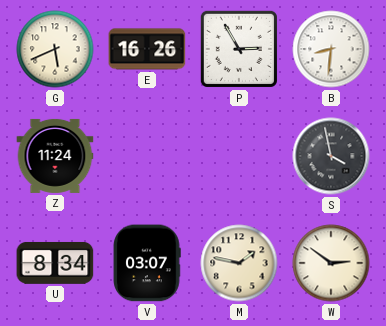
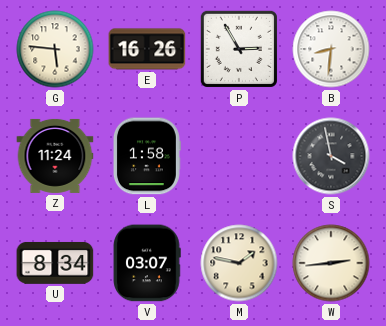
G: 5:41 -> 5:46 (55, 49)
L: none -> 1:58 (146, 156)
W: 2:51 -> 2:44 (331, 263)
